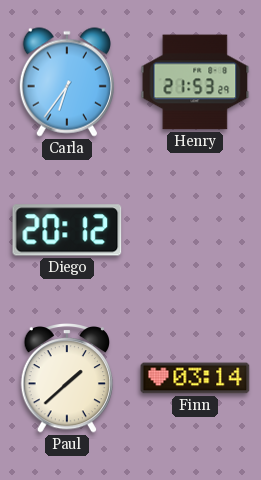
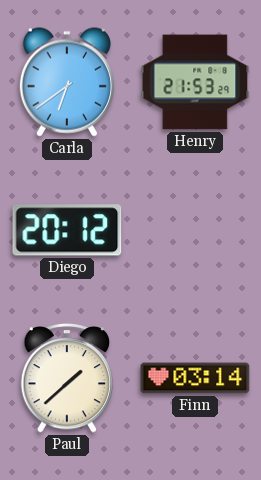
Carla: 6:36 -> 6:39 (67, 82)
